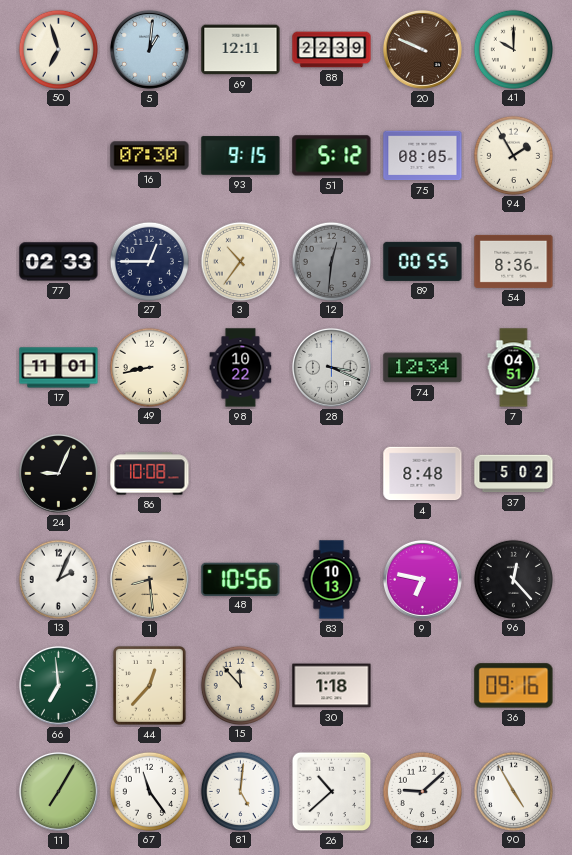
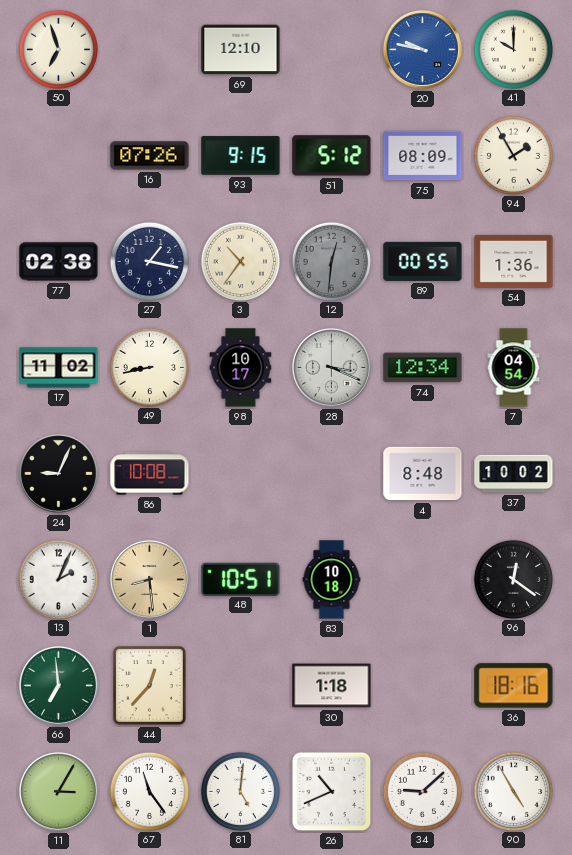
5: 1:01 -> none (149, 49)
69: 12:11 -> 12:10 (241, 50)
88: 22:39 -> none (332, 50)
20: 9:49 -> 9:47 (422, 49)
20 dial: brown -> blue (422, 49)
16: 07:30 -> 07:26 (150, 156)
75: 08:05 -> 08:09 (423, 156)
77: 02:33 -> 02:38 (59, 262)
27: 12:45 -> 1:17 (149, 261)
54: 8:36 -> 1:36 (514, 261)
17: 11:01 -> 11:02 (59, 368)
98: 10:22 -> 10:17 (241, 368)
7: 04:51 -> 04:54 (514, 368)
37: 5:02 -> 10:02 (514, 474)
48: 10:56 -> 10:51 (241, 579)
83: 10:13 -> 10:18 (332, 580)
9: 6:47 -> none (422, 579)
96: 12:23 -> 12:21 (513, 579)
15: 11:53 -> none (240, 685)
36: 09:16 -> 18:16 (514, 686)
11: 7:05 -> 3:05 (58, 791)
26: 10:38 -> 10:41 (332, 792)
